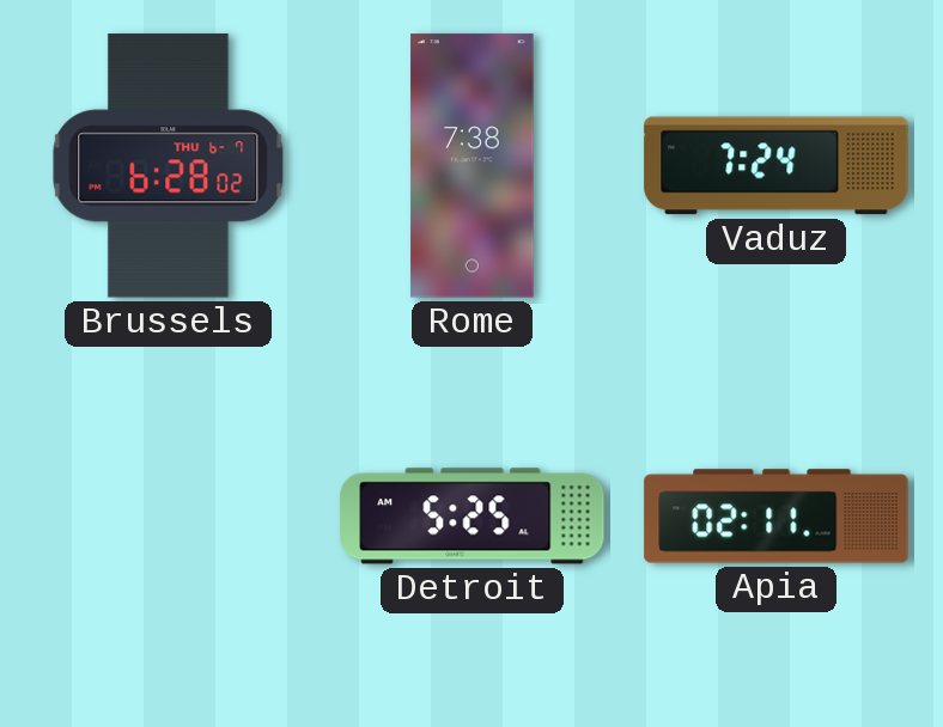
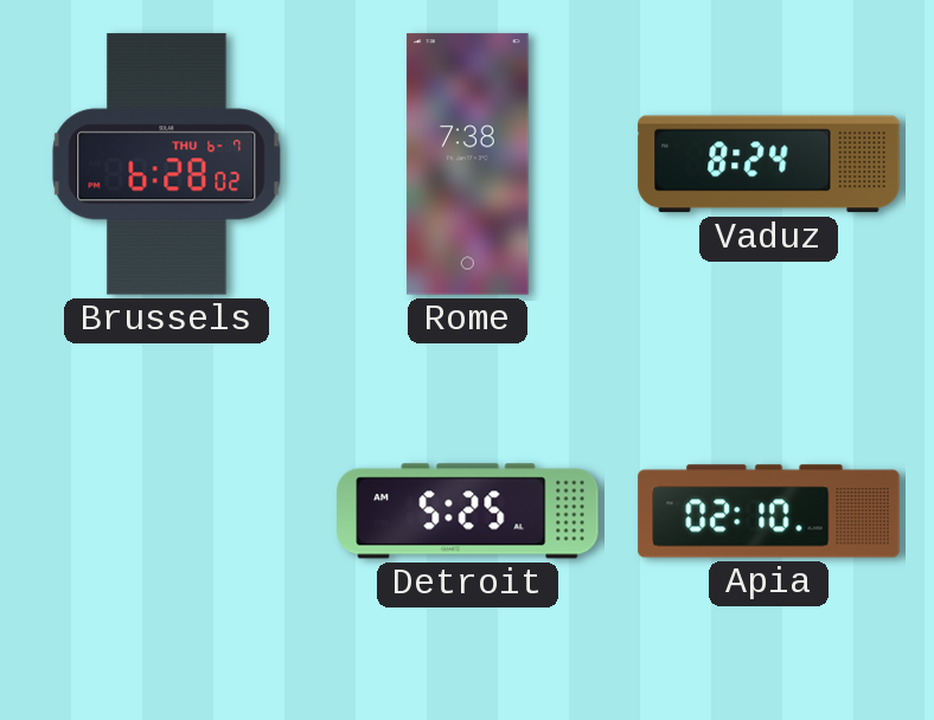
Vaduz: 7:24 -> 8:24 (769, 165)
Apia: 02:11 -> 02:10 (769, 512)
